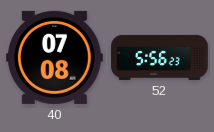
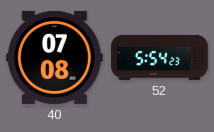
52: 5:56 -> 5:54 (160, 57)
